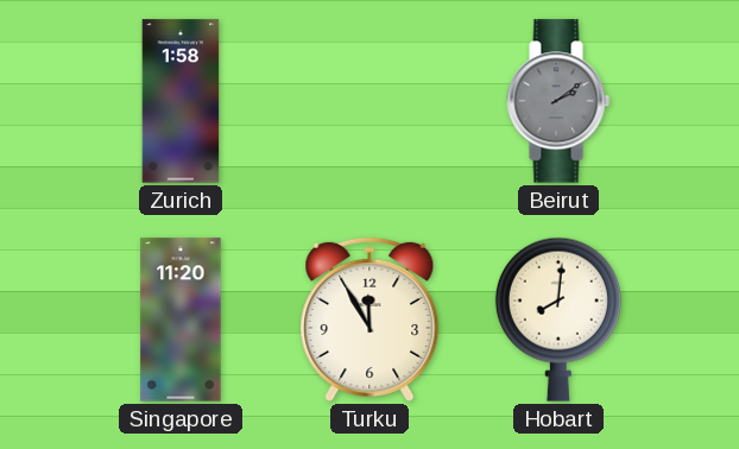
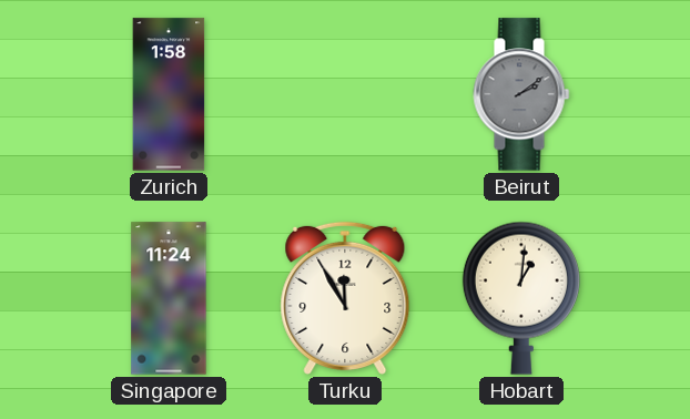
Singapore: 11:20 -> 11:24 (169, 298)
Hobart: 8:01 -> 1:01 (521, 298)
